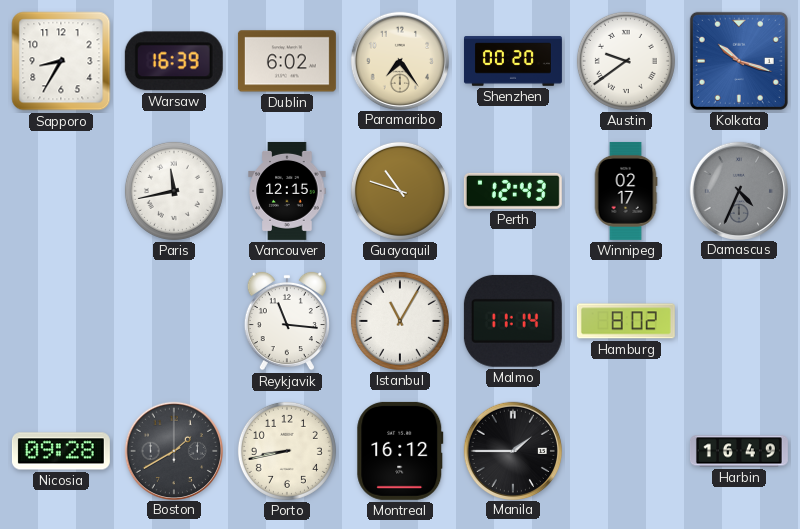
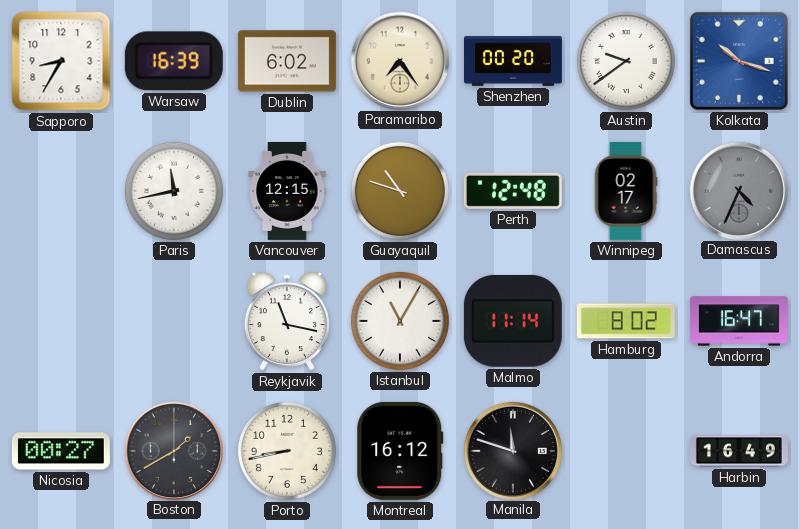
Perth: 12:43 -> 12:48 (513, 191)
Reykjavik: 11:16 -> 11:17 (287, 321)
Andorra: none -> 16:47 (739, 321)
Nicosia: 09:28 -> 00:27 (61, 451)
Manila: 1:45 -> 11:48 (512, 450)
